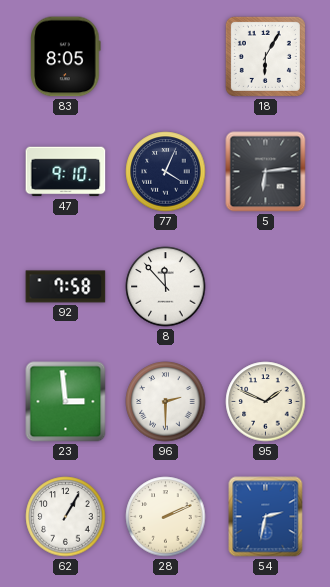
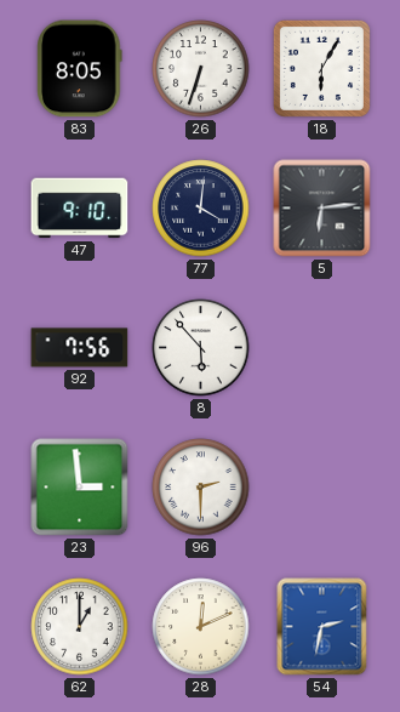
26: none -> 6:33 (201, 69)
77: 4:04 -> 4:01 (201, 209)
92: 7:58 -> 7:56 (80, 348)
8: 11:53 -> 5:53 (201, 348)
95: 1:49 -> none (266, 402)
62: 1:05 -> 1:00 (80, 627)
28: 2:11 -> 12:11 (201, 627)
